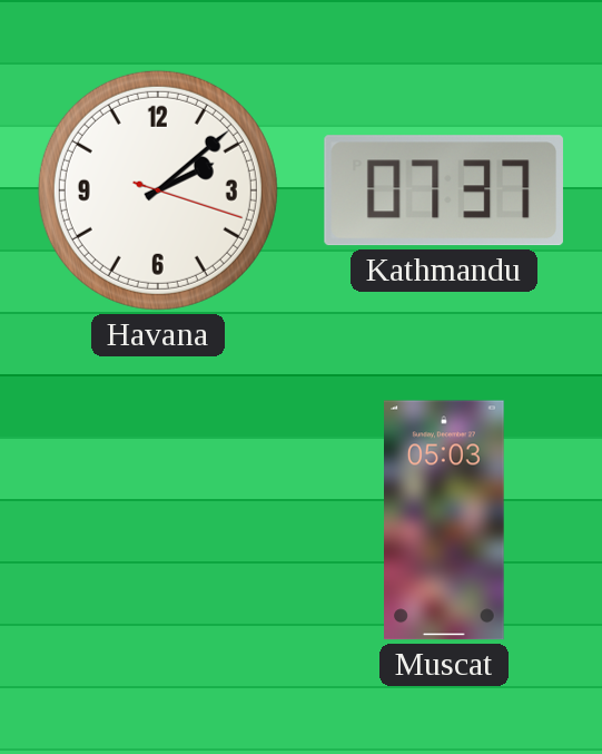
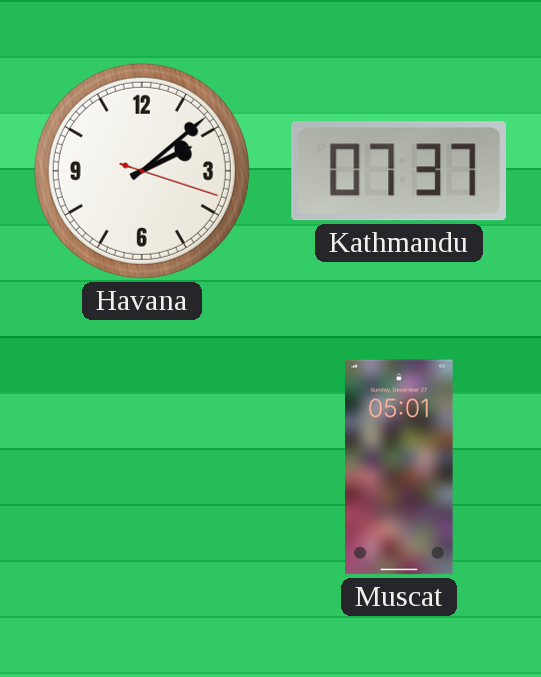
Muscat: 05:03 -> 05:01 (400, 467)
